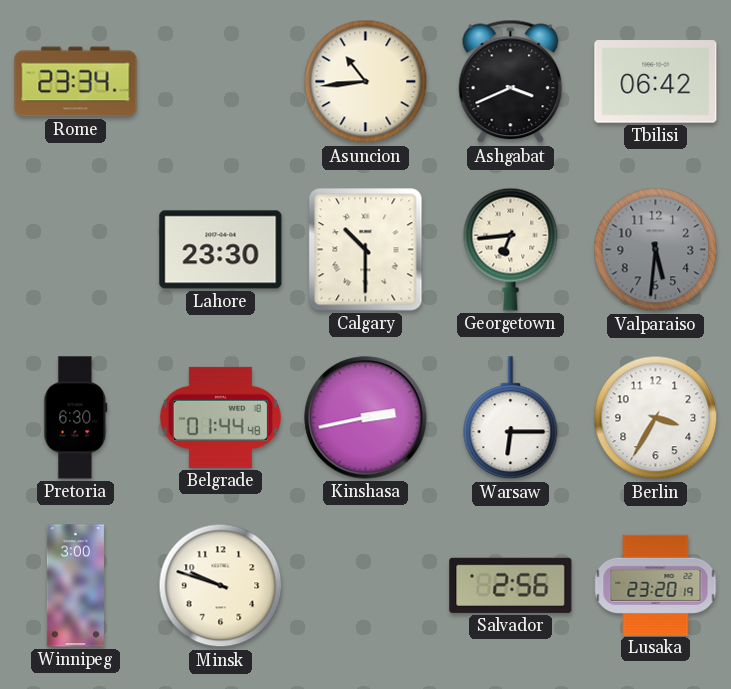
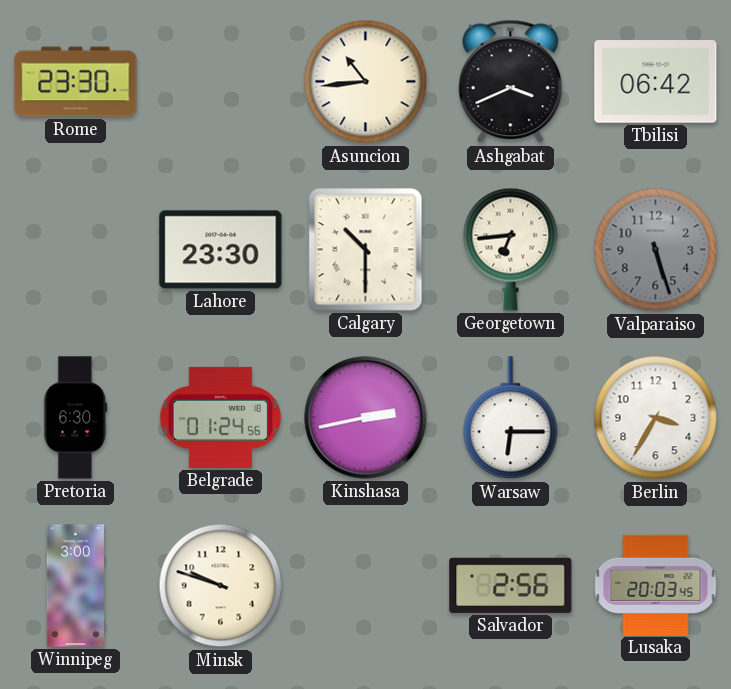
Rome: 23:34 -> 23:30 (76, 82)
Valparaiso: 5:31 -> 5:27 (656, 250)
Belgrade: 01:44 -> 01:24 (220, 417)
Lusaka: 23:20 -> 20:03 (656, 585)
